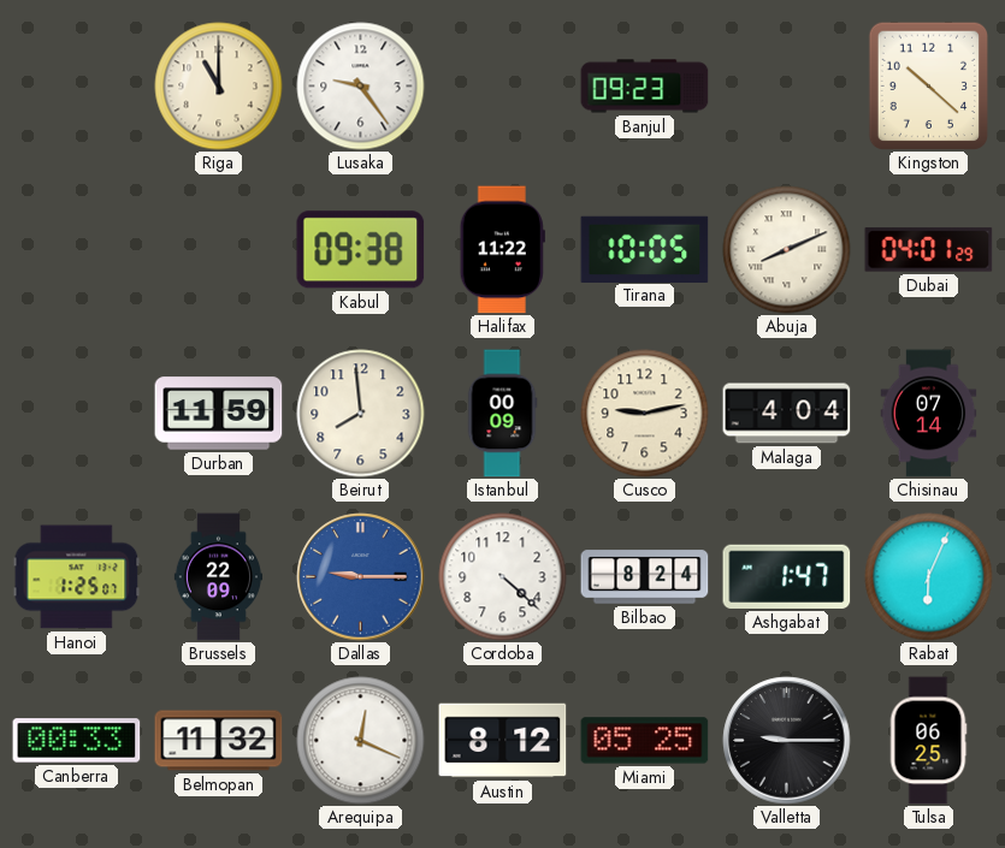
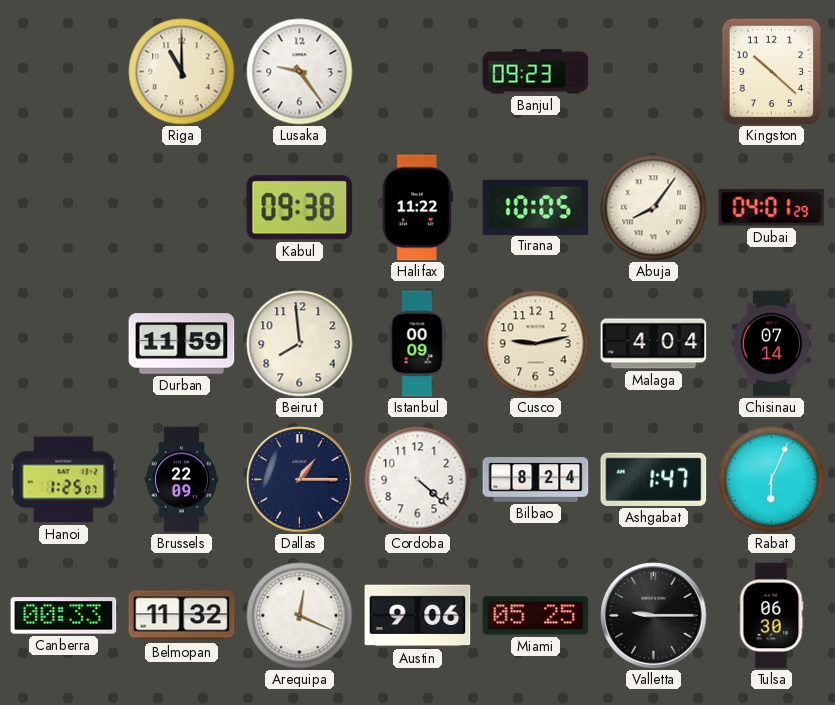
Abuja: 8:11 -> 8:06 (654, 208)
Dallas: 9:15 -> 1:15 (300, 480)
Dallas dial: blue -> navy (300, 480)
Austin: 8:12 -> 9:06 (418, 616)
Tulsa: 06:25 -> 06:30 (771, 616)
